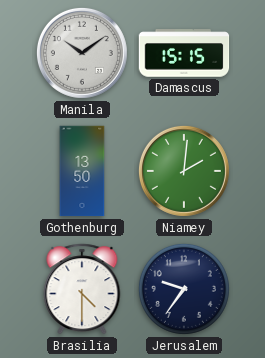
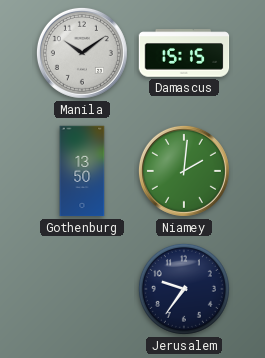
Brasilia: 4:30 -> none (82, 289)
